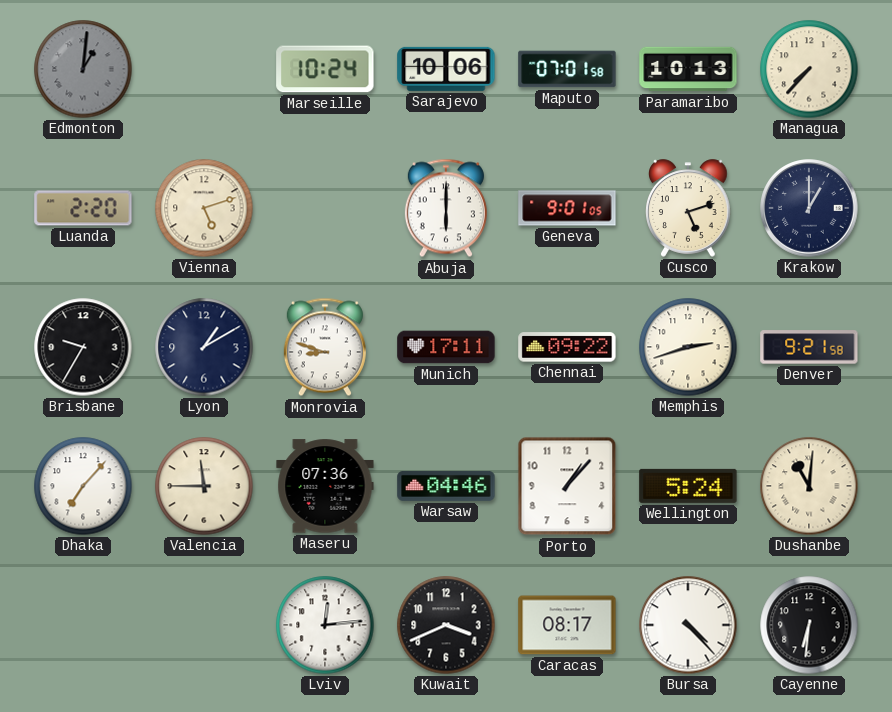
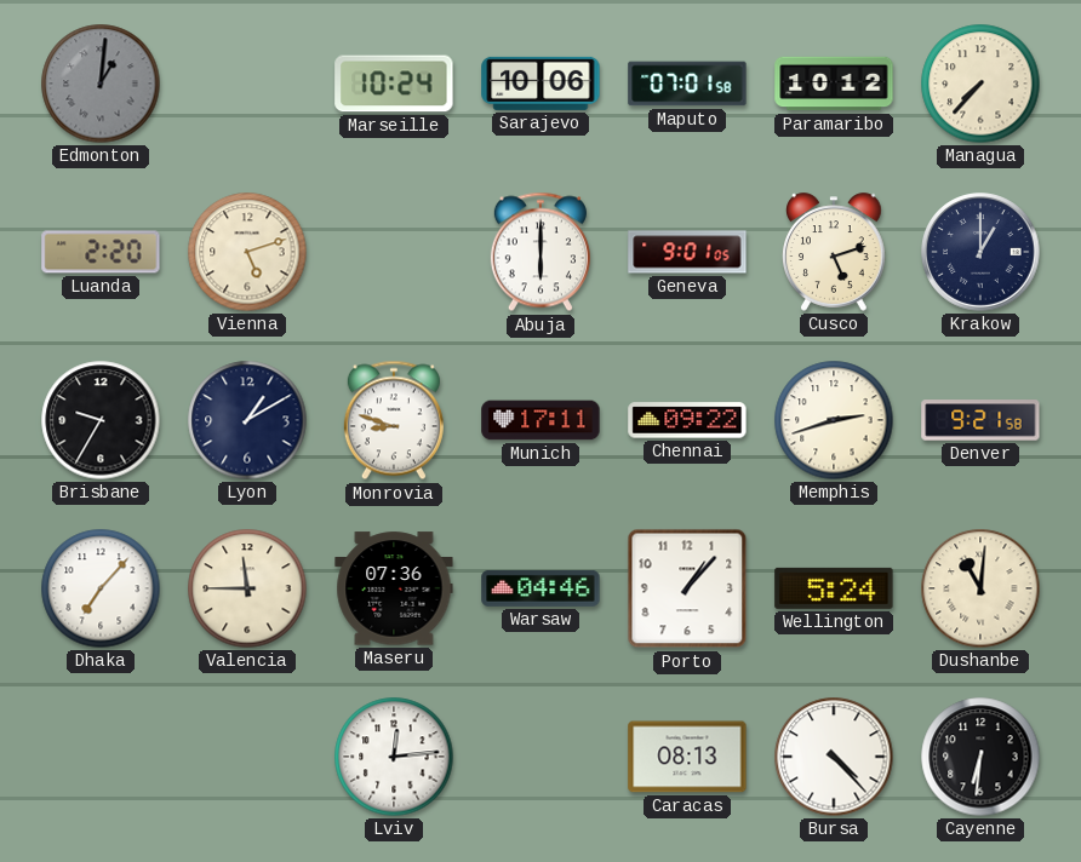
Paramaribo: 10:13 -> 10:12 (834, 84)
Kuwait: 3:41 -> none (446, 625)
Caracas: 08:17 -> 08:13 (687, 757)
